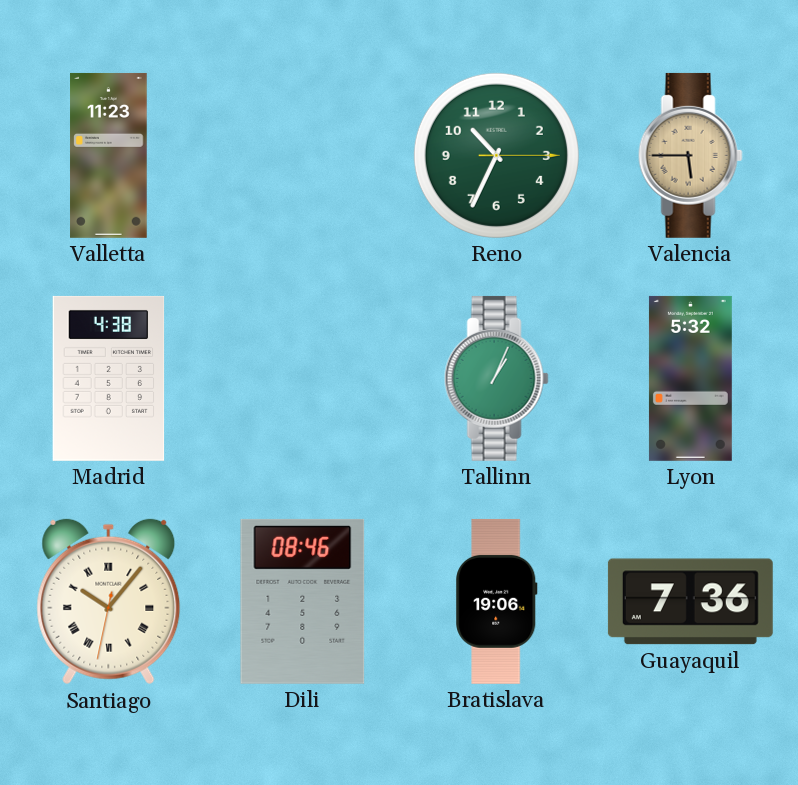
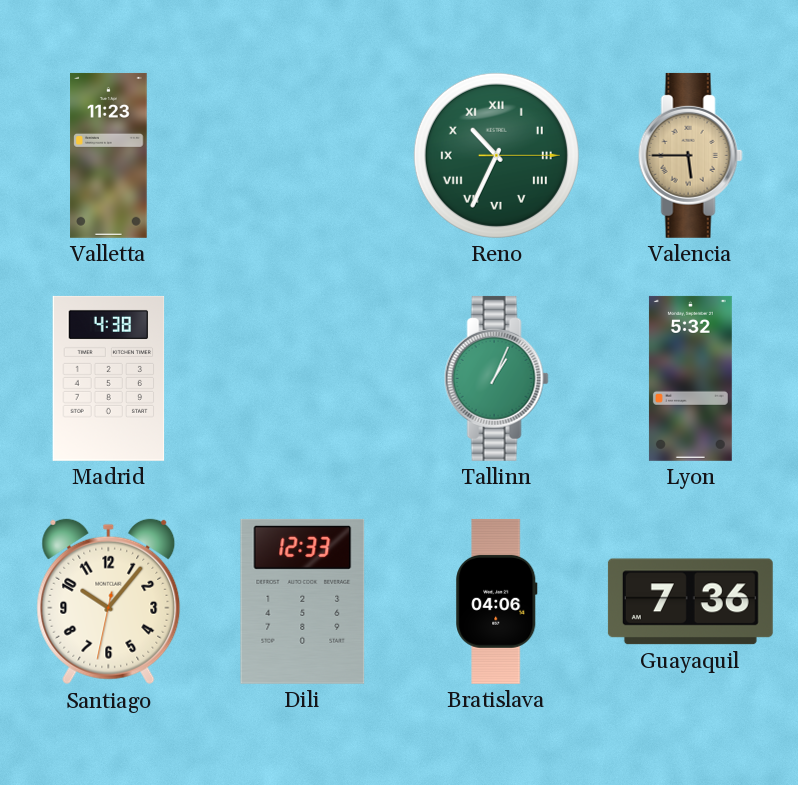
Reno numerals: Arabic -> Roman (496, 155)
Santiago numerals: Roman -> Arabic (109, 602)
Dili: 08:46 -> 12:33 (303, 601)
Bratislava: 19:06 -> 04:06 (497, 601)
